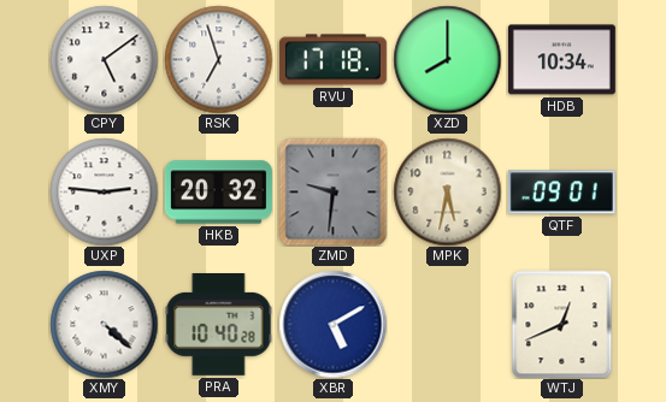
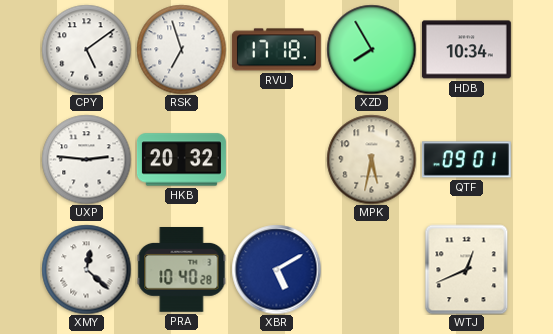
XZD: 8:00 -> 7:55 (371, 49)
ZMD: 9:31 -> none (332, 191)
XMY: 4:22 -> 12:22 (86, 269)
